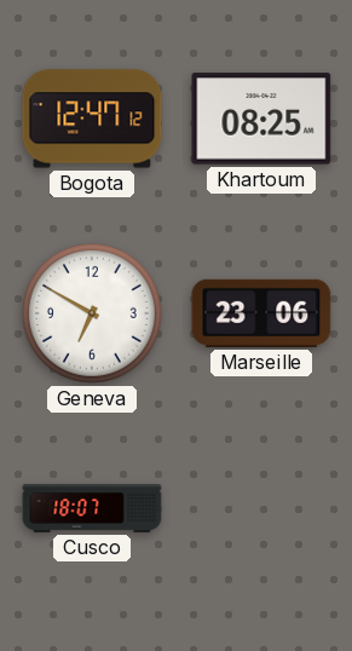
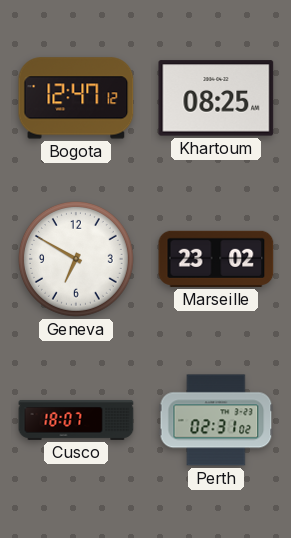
Marseille: 23:06 -> 23:02 (216, 259)
Perth: none -> 02:31 (216, 420)
